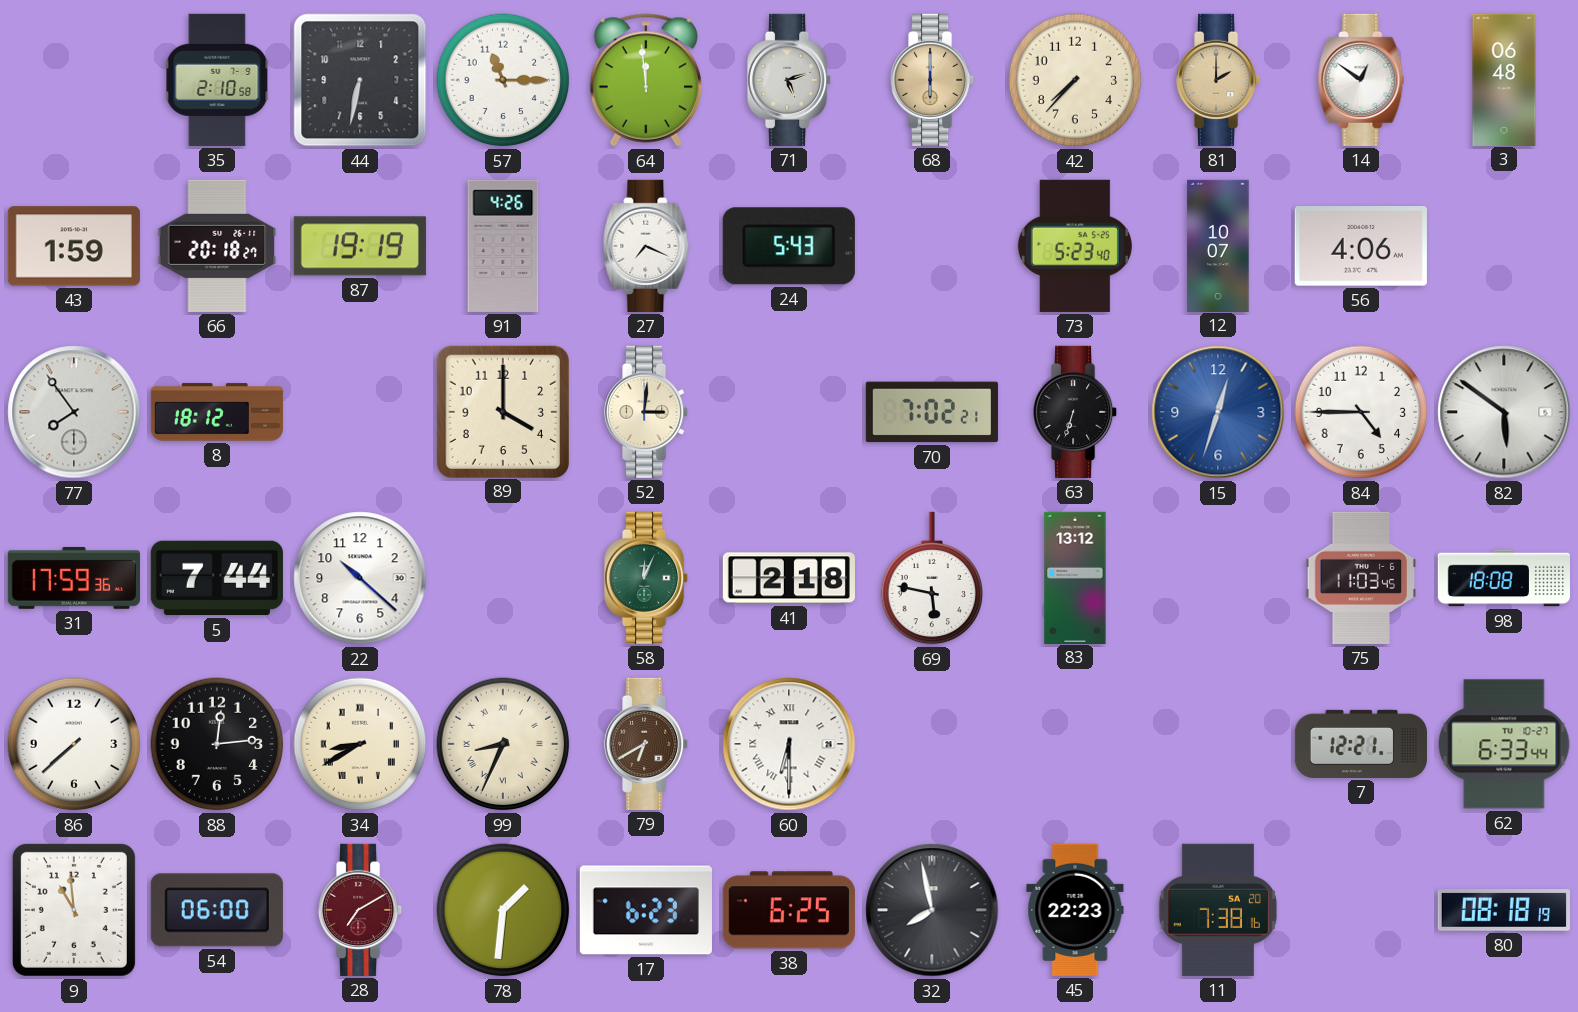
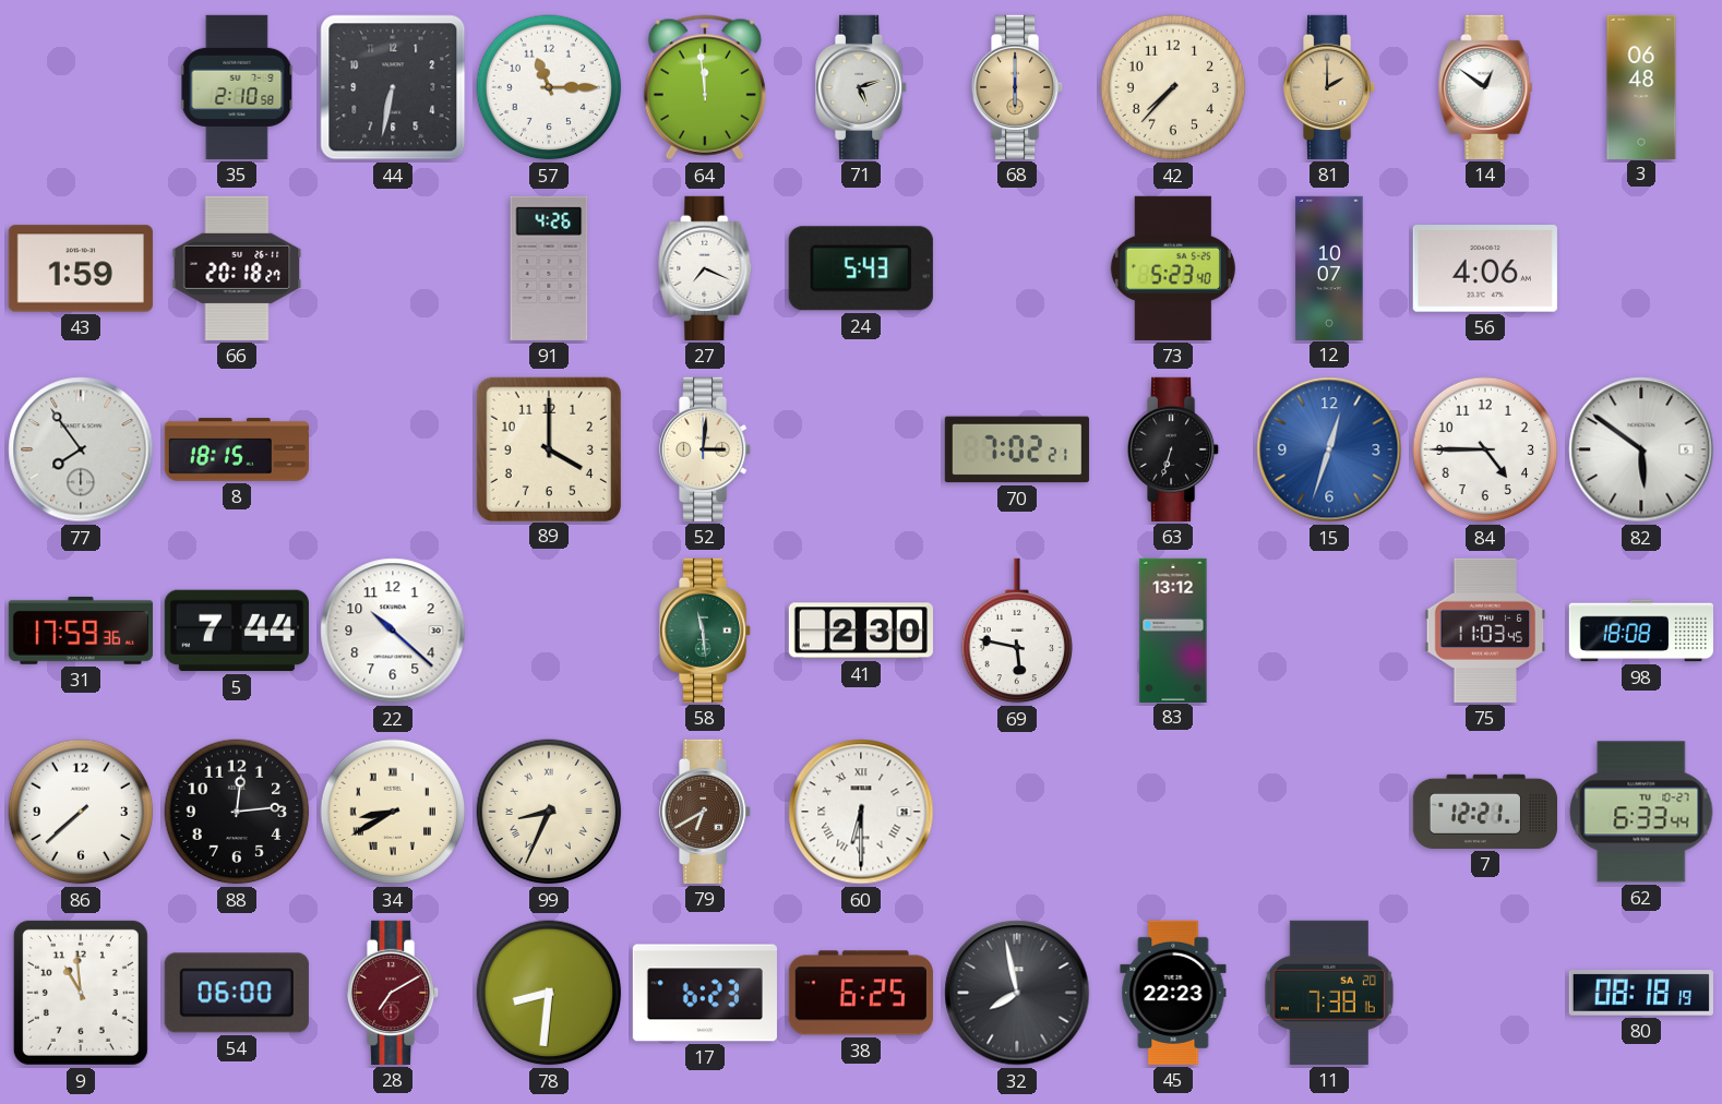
87: 19:19 -> none (360, 246)
8: 18:12 -> 18:15 (237, 449)
58: 12:04 -> 11:29 (706, 631)
41: 2:18 -> 2:30 (861, 631)
78: 1:31 -> 8:31 (549, 993)
